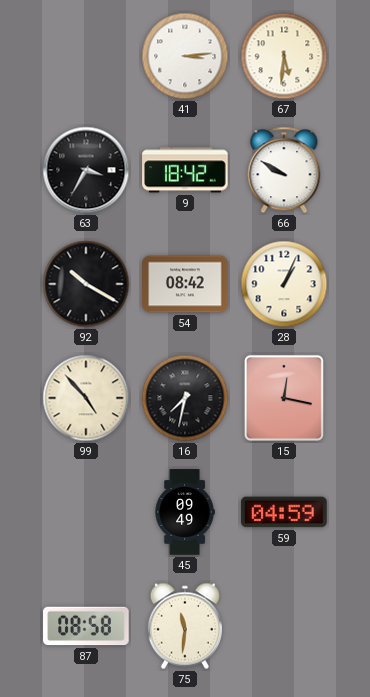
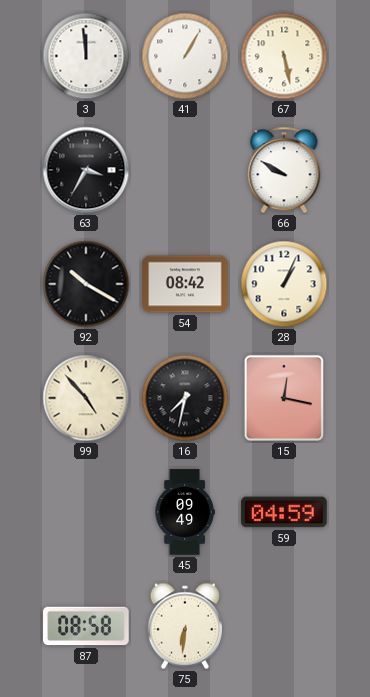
3: none -> 11:59 (86, 56)
41: 3:14 -> 1:05 (185, 56)
67: 5:31 -> 5:28 (284, 56)
9: 18:42 -> none (185, 170)
75: 11:31 -> 6:31 (185, 626)
